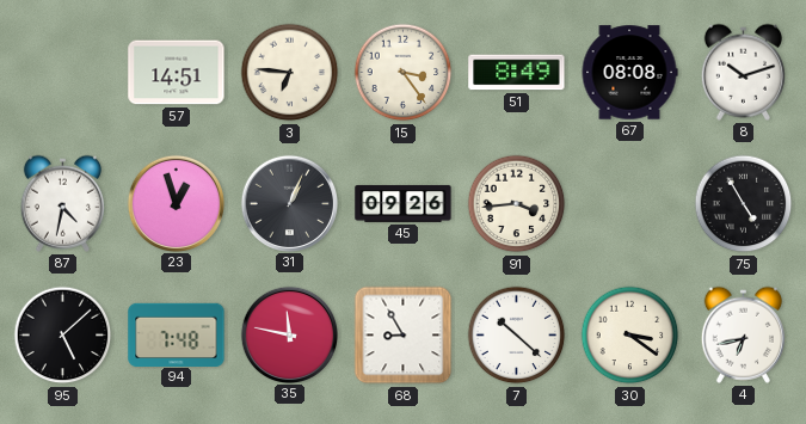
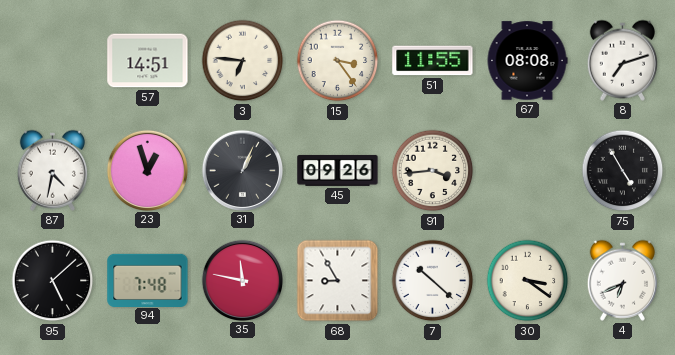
51: 8:49 -> 11:55 (433, 61)
8: 10:12 -> 7:12 (622, 60)
4: 6:43 -> 6:41 (622, 280)
